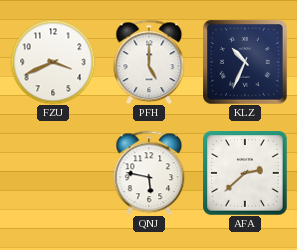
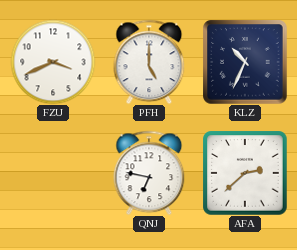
QNJ: 5:47 -> 6:47 (149, 173)
